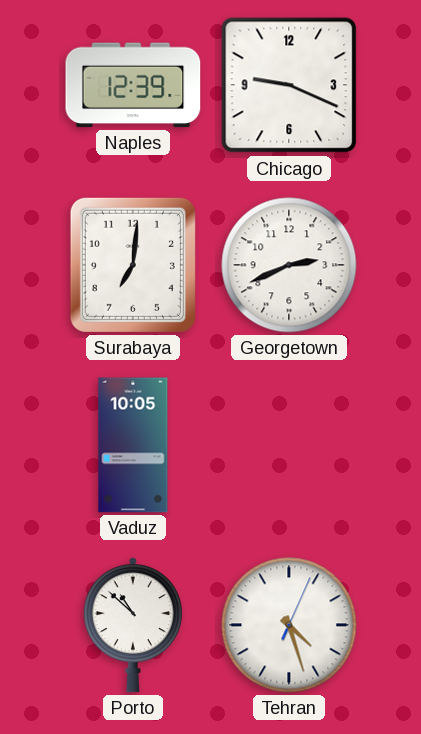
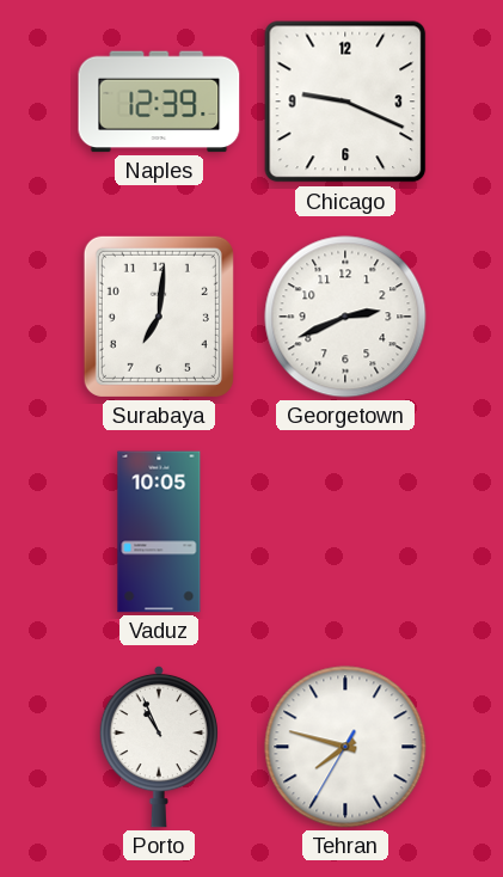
Porto: 10:52 -> 10:56 (159, 747)
Tehran: 4:27 -> 7:47 (345, 747)
